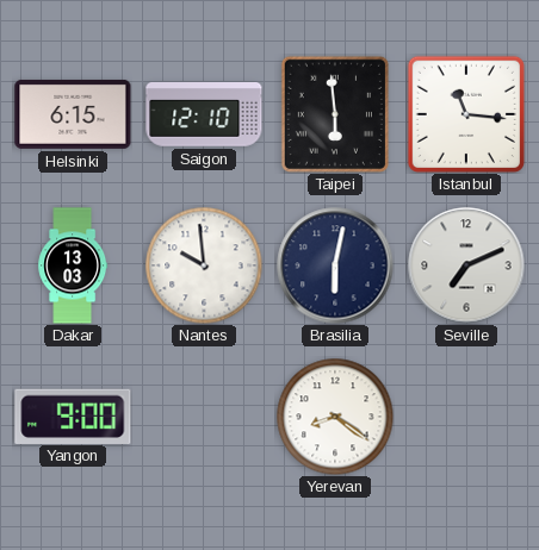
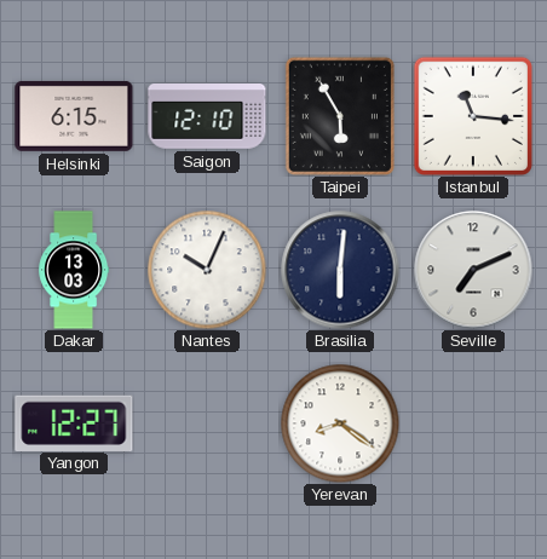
Taipei: 5:59 -> 5:55 (340, 116)
Nantes: 9:59 -> 10:04 (207, 270)
Brasilia: 6:02 -> 6:01 (340, 270)
Yangon: 9:00 -> 12:27 (74, 422)
